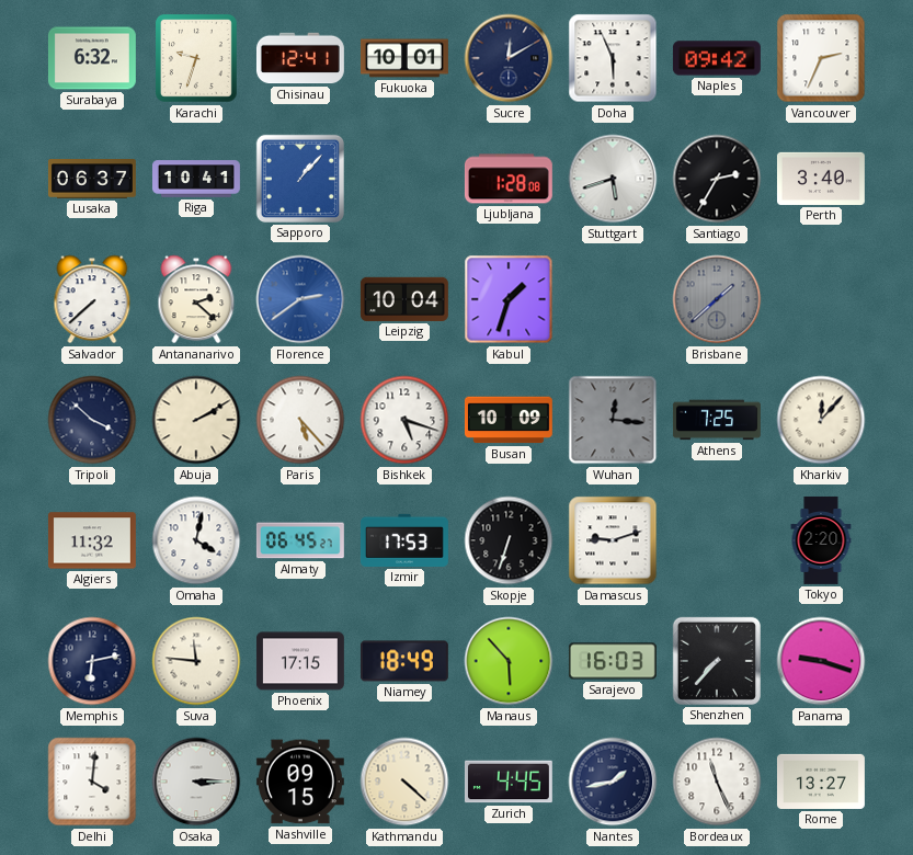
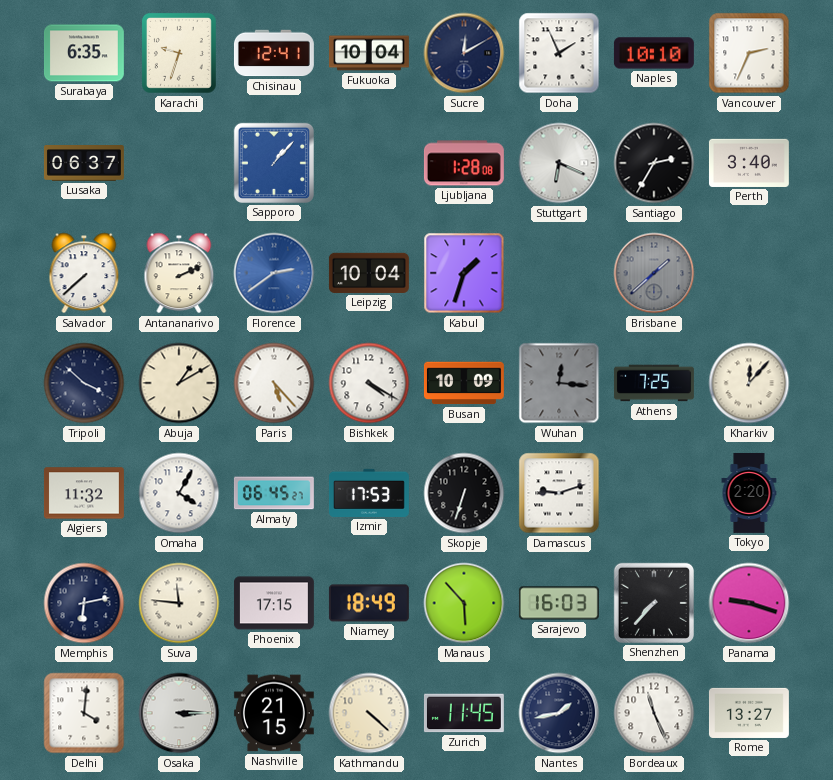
Surabaya: 6:32 -> 6:35 (84, 53)
Fukuoka: 10:01 -> 10:04 (369, 53)
Doha: 5:56 -> 1:56 (559, 53)
Naples: 09:42 -> 10:10 (654, 53)
Riga: 10:41 -> none (197, 179)
Stuttgart: 5:42 -> 6:19 (559, 163)
Antananarivo: 2:22 -> 2:11 (179, 273)
Abuja: 2:10 -> 1:10 (179, 383)
Bishkek: 5:18 -> 4:20 (369, 383)
Omaha: 4:02 -> 4:05 (179, 493)
Nashville: 09:15 -> 21:15 (274, 713)
Zurich: 4:45 -> 11:45 (464, 713)
